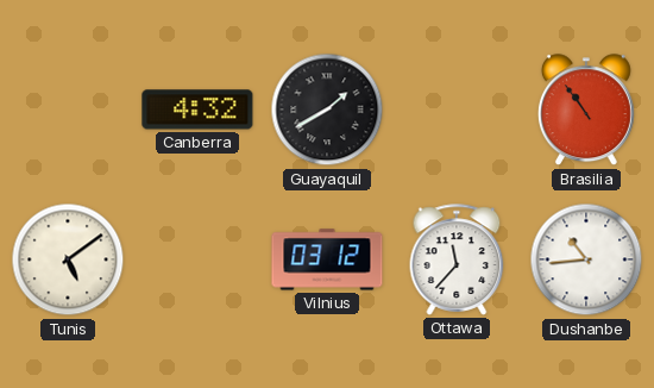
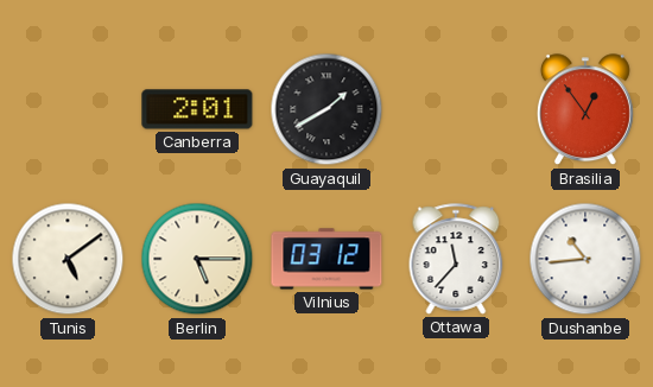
Canberra: 4:32 -> 2:01 (197, 109)
Brasilia: 10:54 -> 12:54 (585, 110)
Berlin: none -> 5:15 (197, 259)
